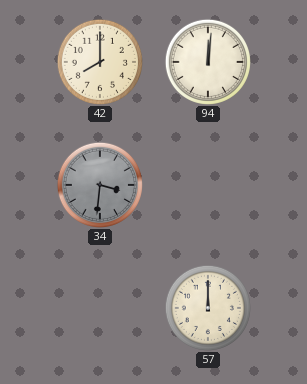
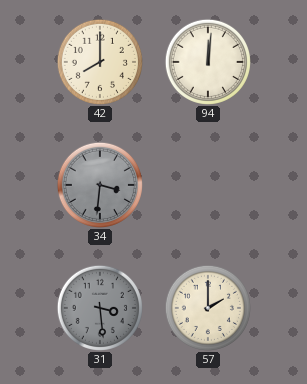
31: none -> 3:29 (99, 307)
57: 12:00 -> 2:00 (207, 307)
